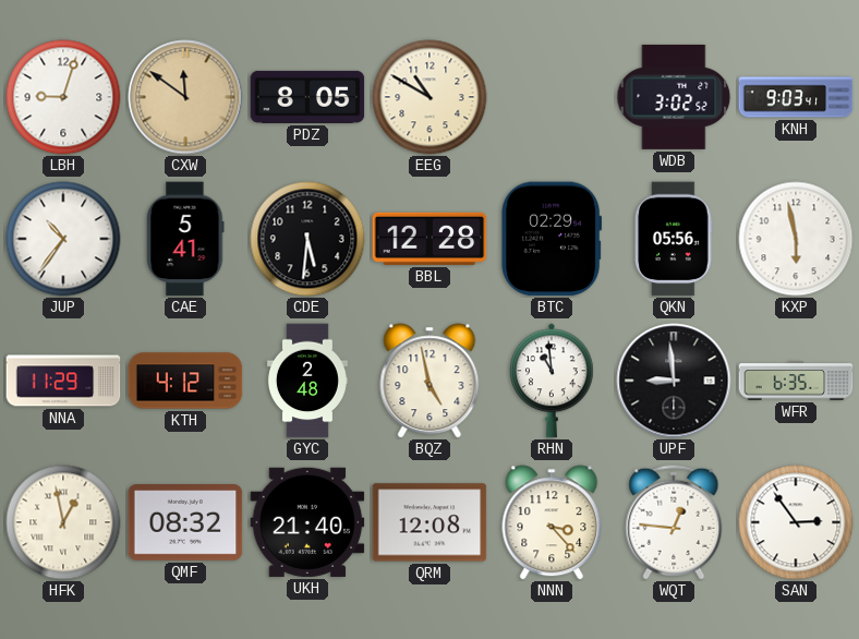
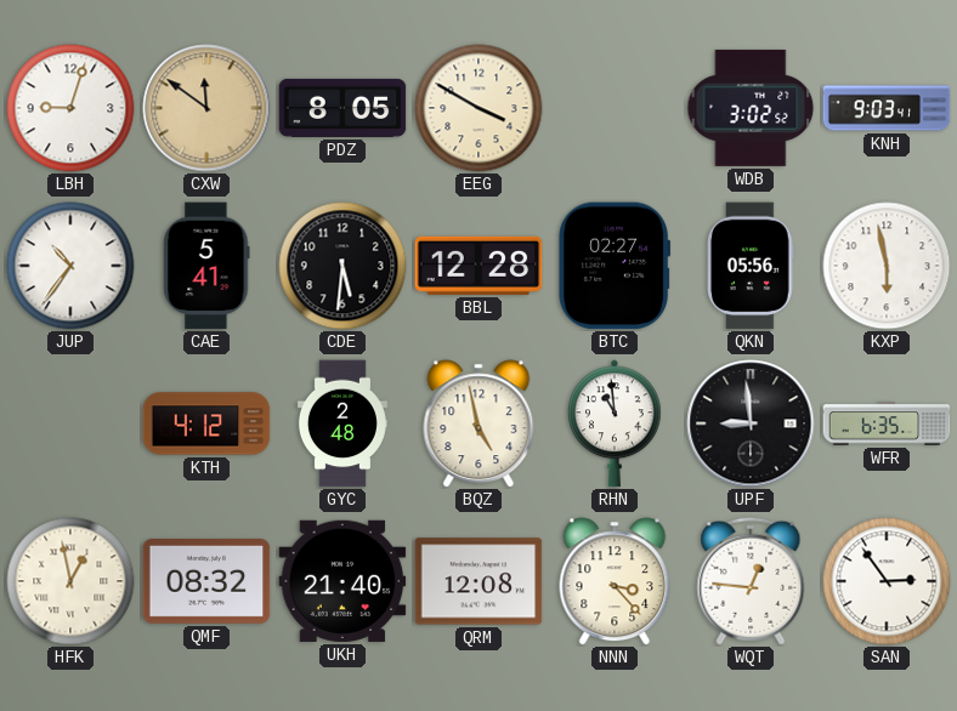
EEG: 10:50 -> 3:50 (478, 108)
BTC: 02:29 -> 02:27 (615, 266)
NNA: 11:29 -> none (63, 381)
